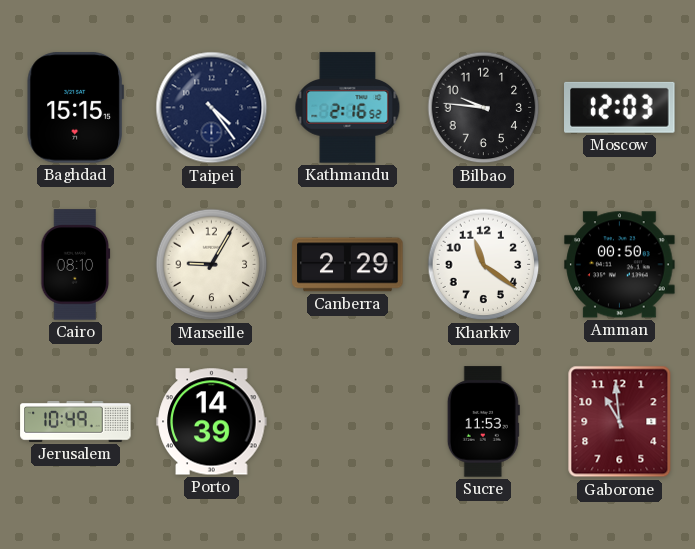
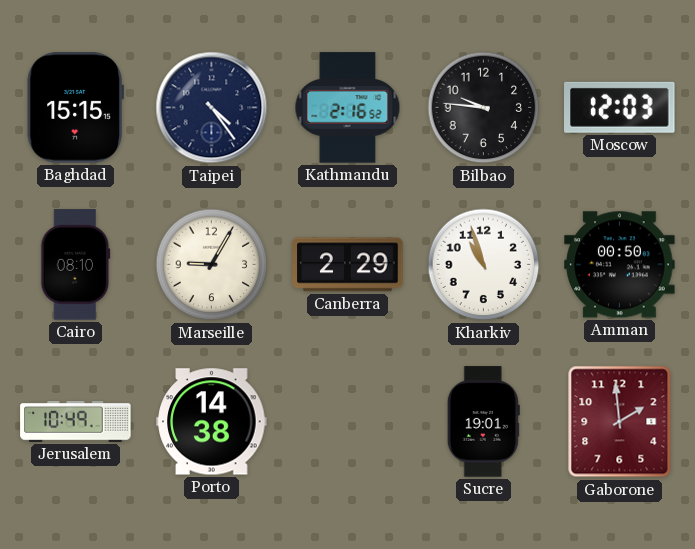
Kharkiv: 11:21 -> 10:57 (484, 265)
Porto: 14:39 -> 14:38 (212, 422)
Sucre: 11:53 -> 19:01 (483, 422)
Gaborone: 10:59 -> 1:59 (620, 422)
